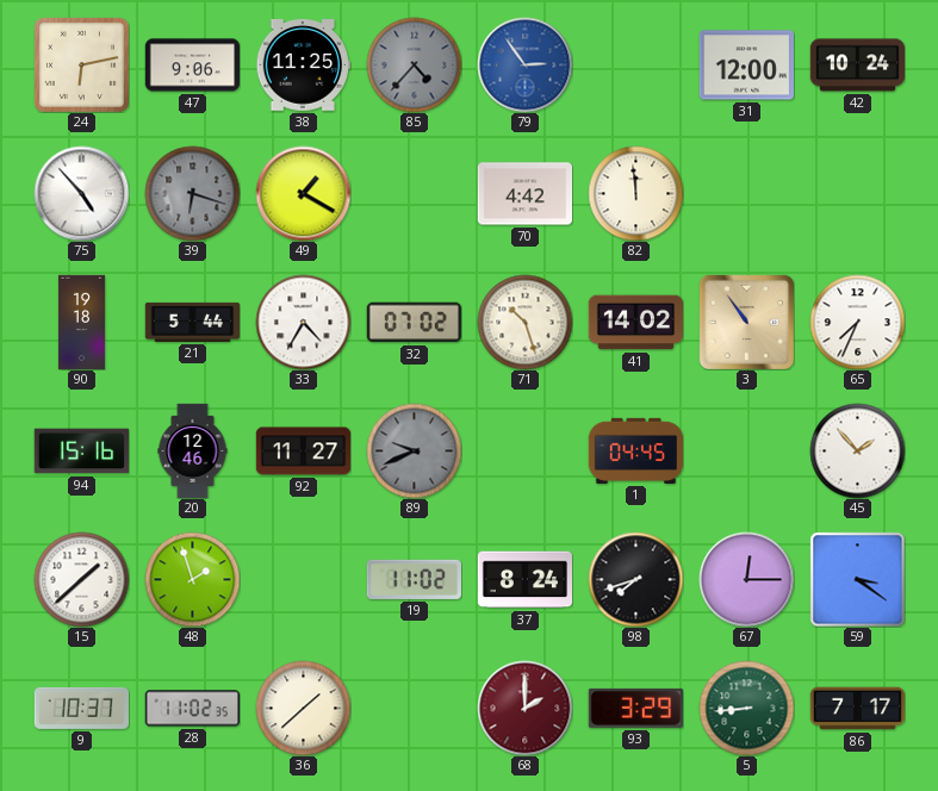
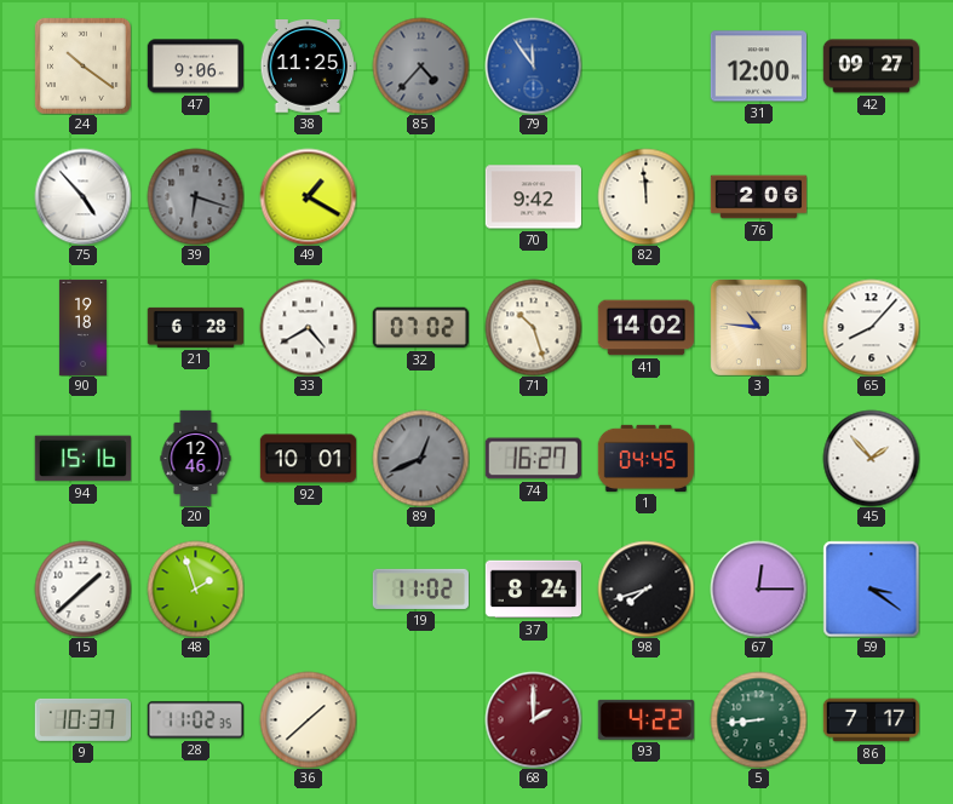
24: 6:13 -> 10:21 (82, 65)
79: 2:54 -> 11:54 (533, 65)
42: 10:24 -> 09:27 (871, 67)
70: 4:42 -> 9:42 (533, 197)
76: none -> 2:06 (758, 197)
21: 5:44 -> 6:28 (195, 327)
33: 4:35 -> 4:40 (308, 327)
3: 10:54 -> 10:46 (758, 327)
65: 7:34 -> 8:07 (871, 327)
92: 11:27 -> 10:01 (308, 459)
89: 9:41 -> 12:41 (420, 458)
74: none -> 16:27 (533, 459)
93: 3:29 -> 4:22 (645, 719)
